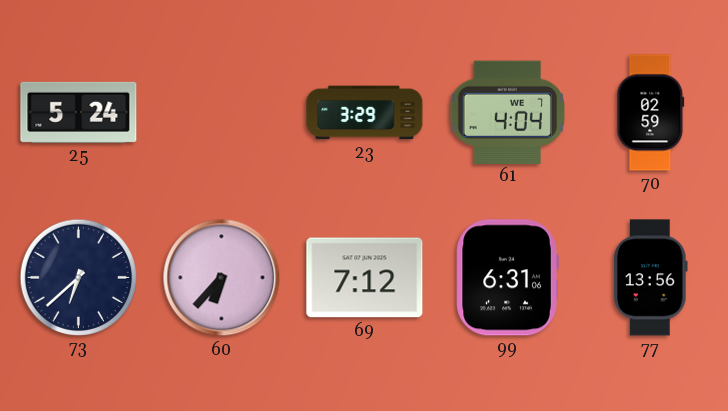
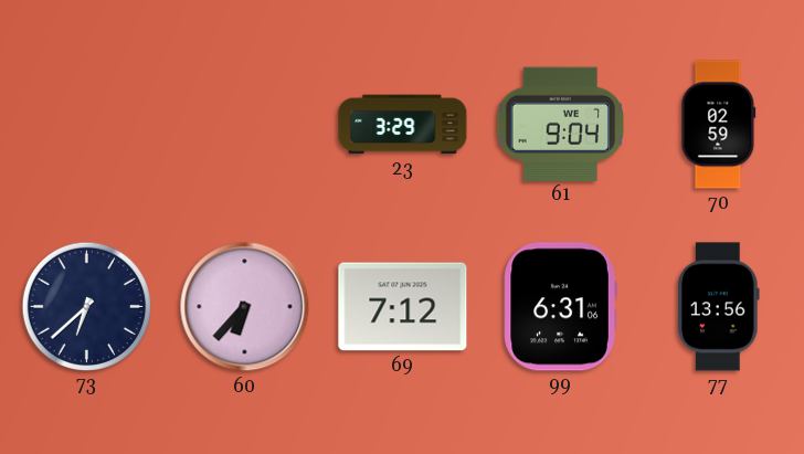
25: 5:24 -> none (79, 112)
61: 4:04 -> 9:04 (561, 124)
